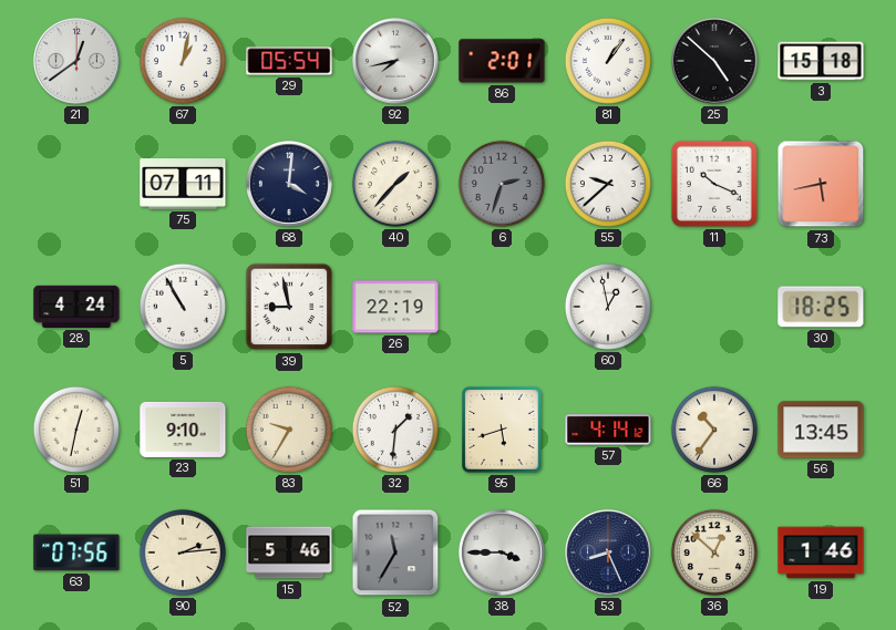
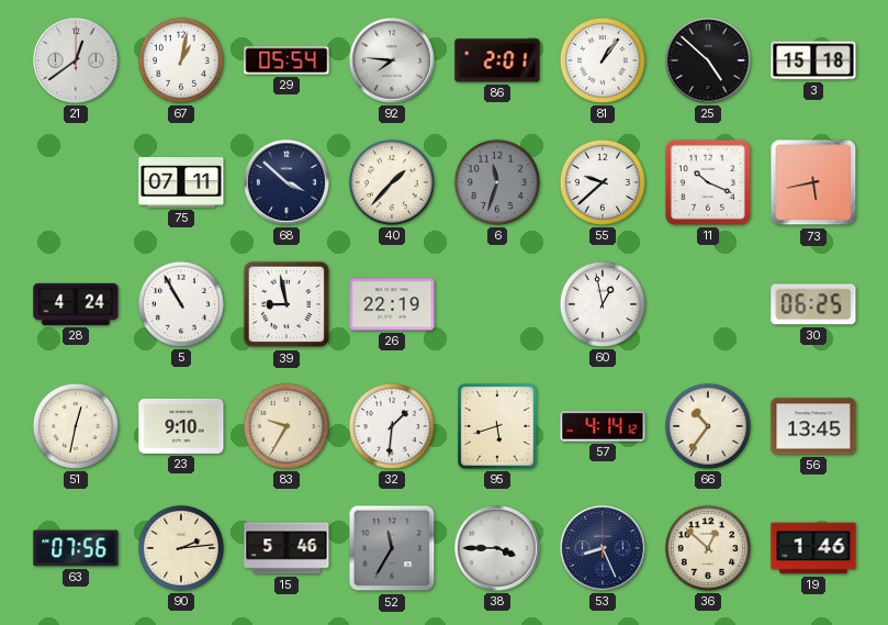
92: 7:43 -> 7:46 (393, 62)
68: 4:01 -> 3:52 (288, 183)
6: 2:33 -> 11:33 (497, 182)
30: 18:25 -> 06:25 (813, 304)
